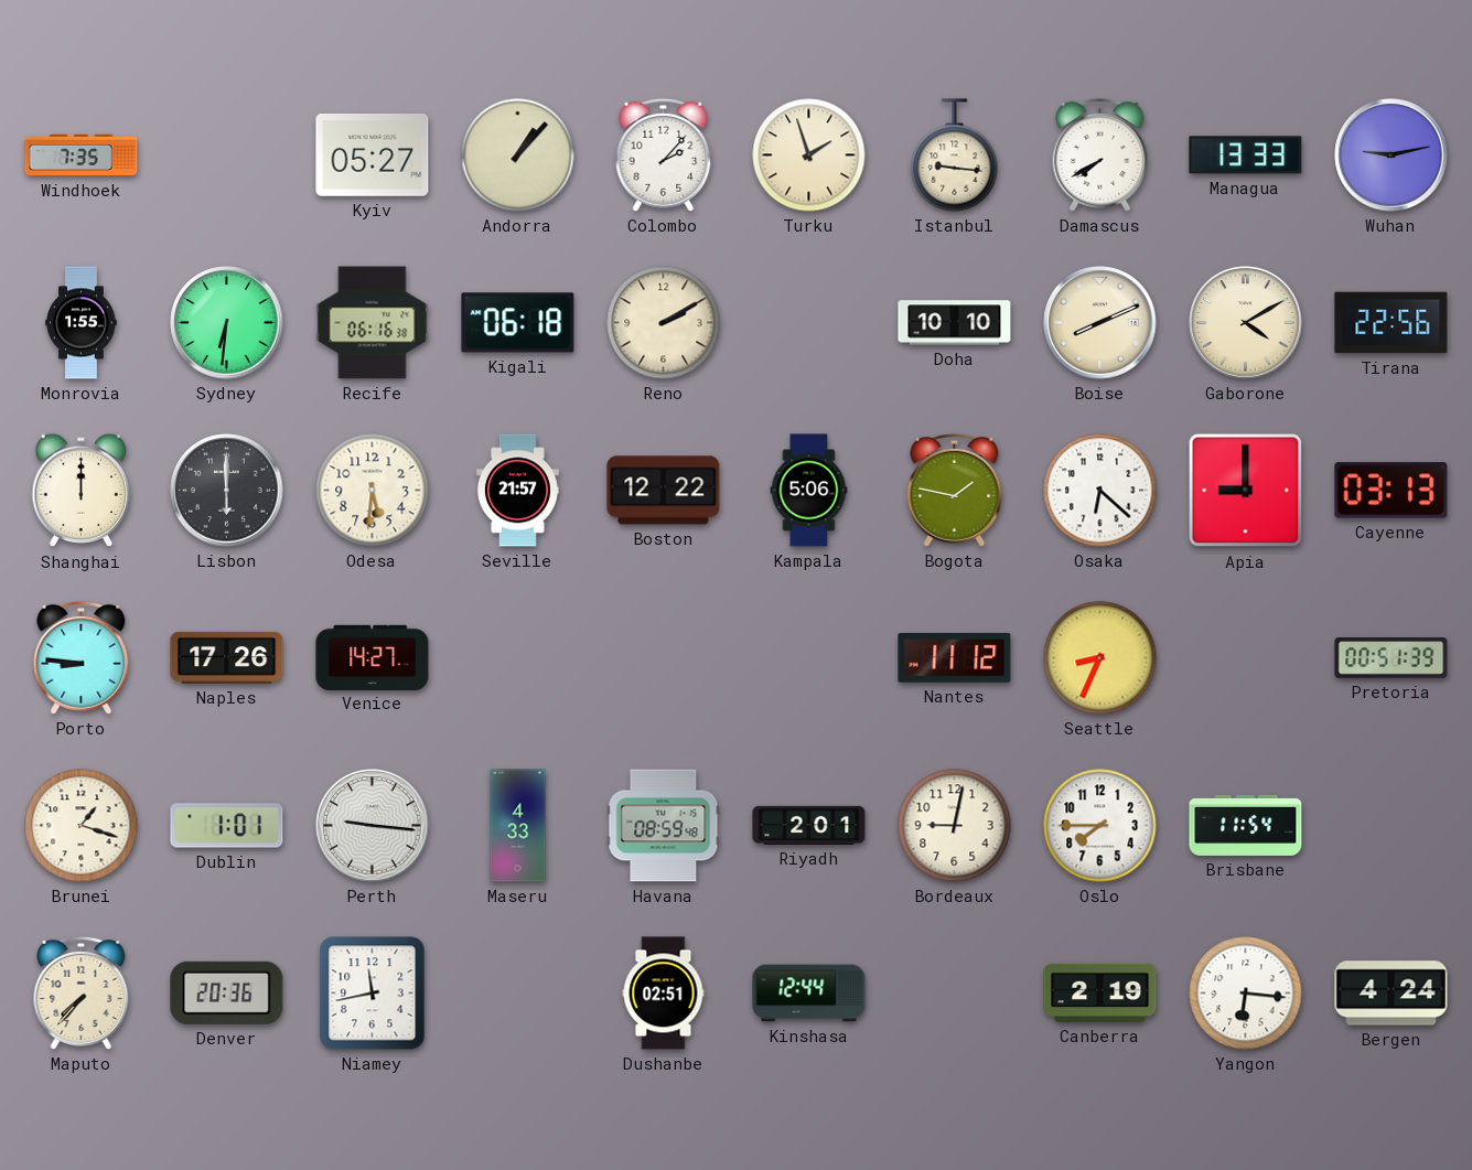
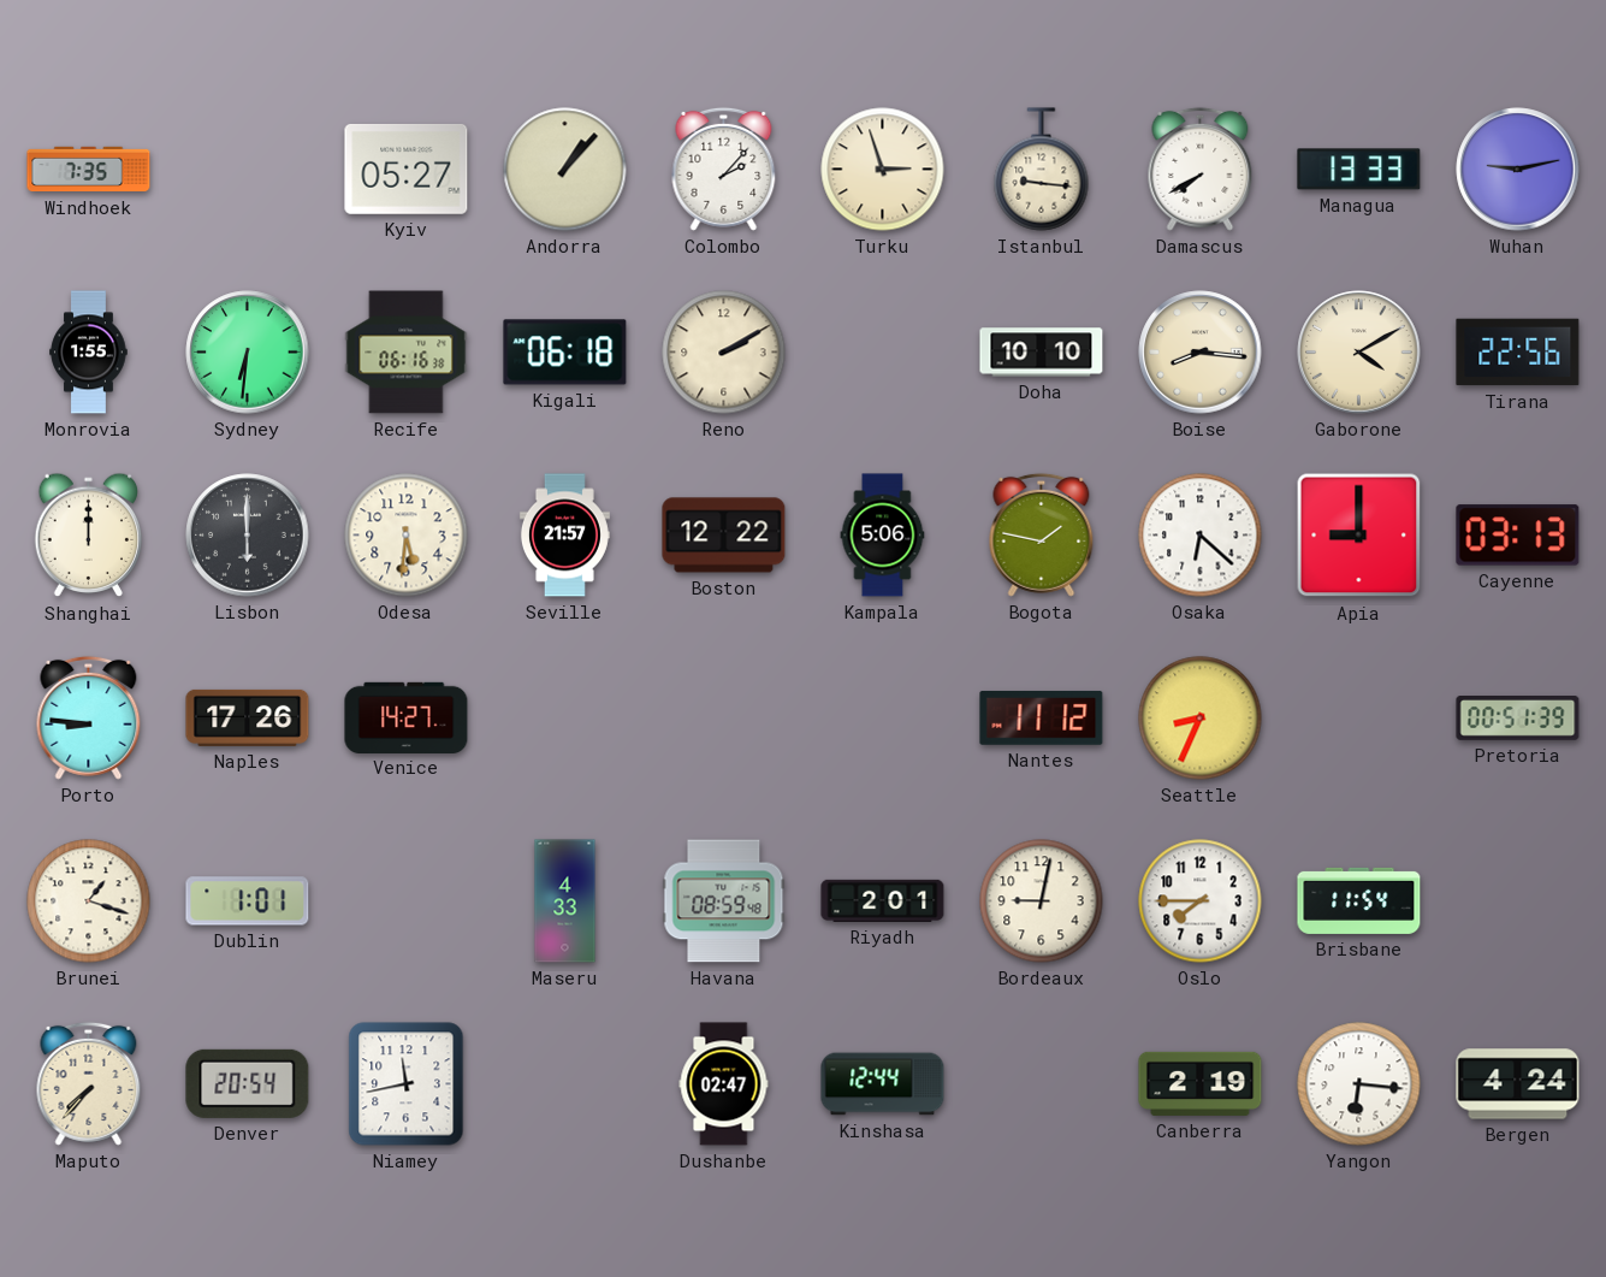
Turku: 1:57 -> 2:57 (883, 170)
Boise: 8:11 -> 8:16 (1201, 353)
Perth: 9:16 -> none (373, 826)
Denver: 20:36 -> 20:54 (248, 1083)
Dushanbe: 02:51 -> 02:47 (724, 1084)
